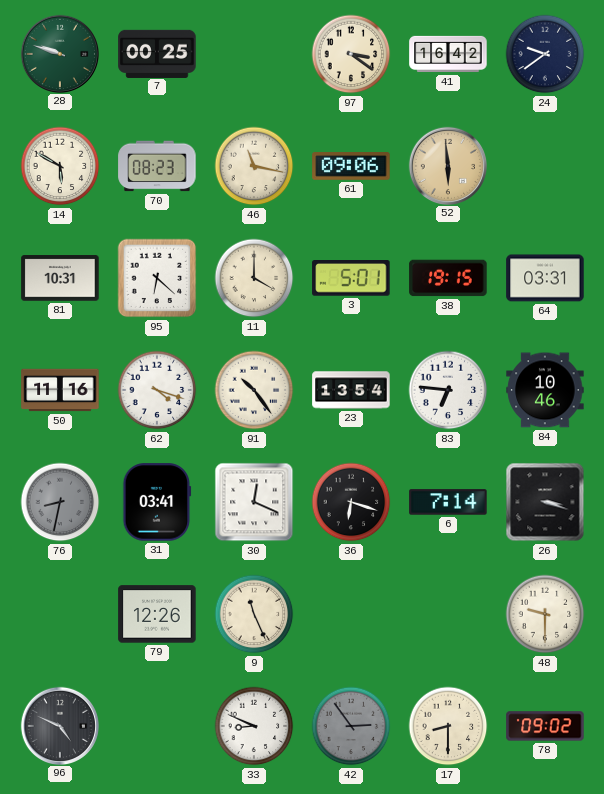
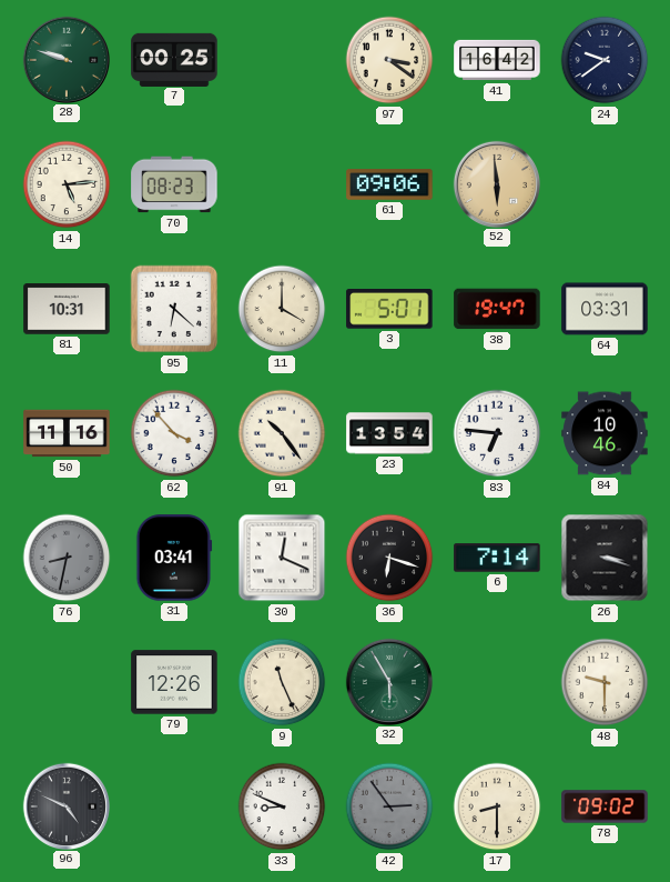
14: 5:50 -> 5:14 (67, 184)
46: 11:17 -> none (254, 166)
38: 19:15 -> 19:47 (497, 309)
62: 4:18 -> 3:53 (174, 433)
32: none -> 5:55 (388, 681)
